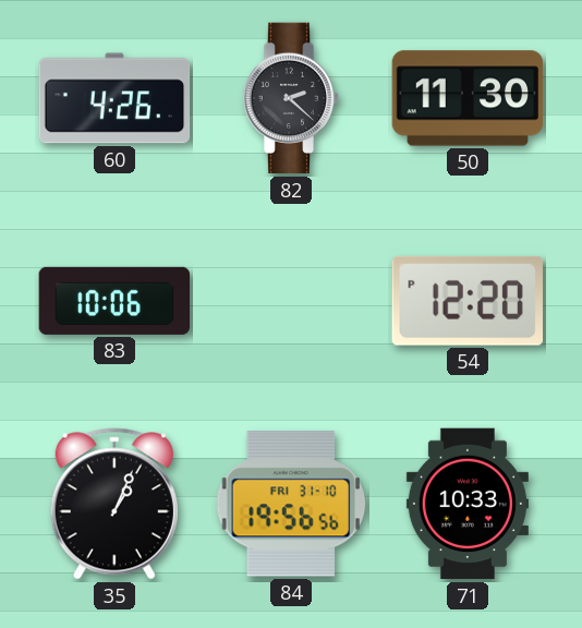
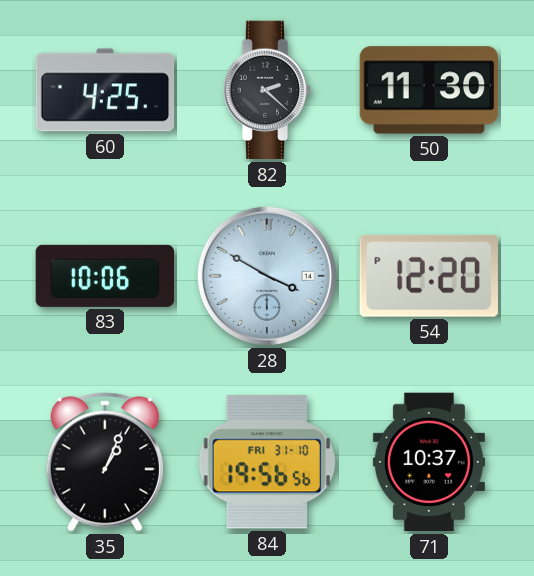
60: 4:26 -> 4:25 (105, 90)
28: none -> 3:50 (267, 276)
71: 10:33 -> 10:37 (429, 462)
